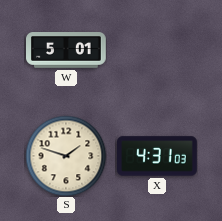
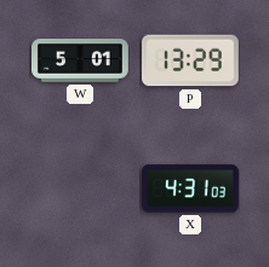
P: none -> 13:29 (191, 60)
S: 1:48 -> none (66, 156)
